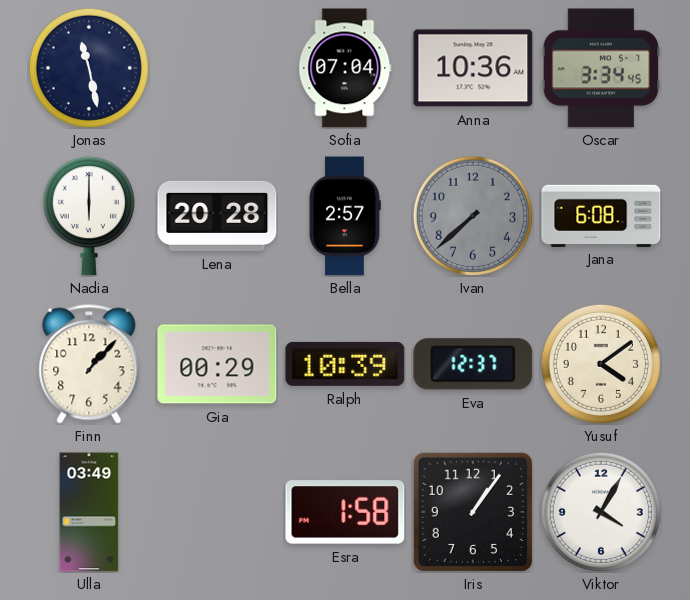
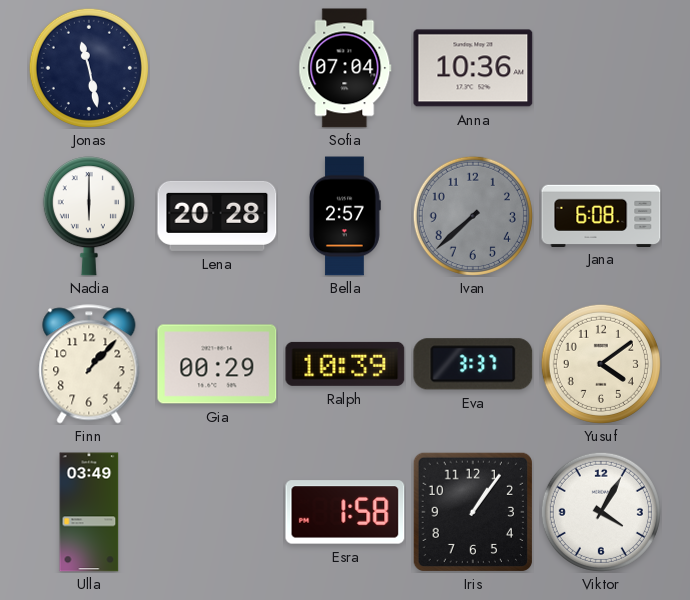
Oscar: 3:34 -> none (601, 68)
Eva: 12:37 -> 3:37 (473, 364)
